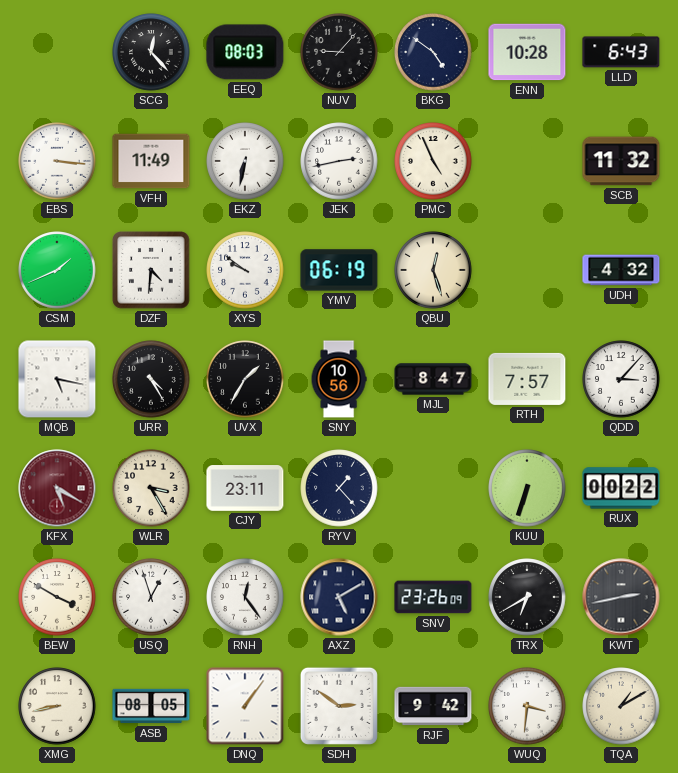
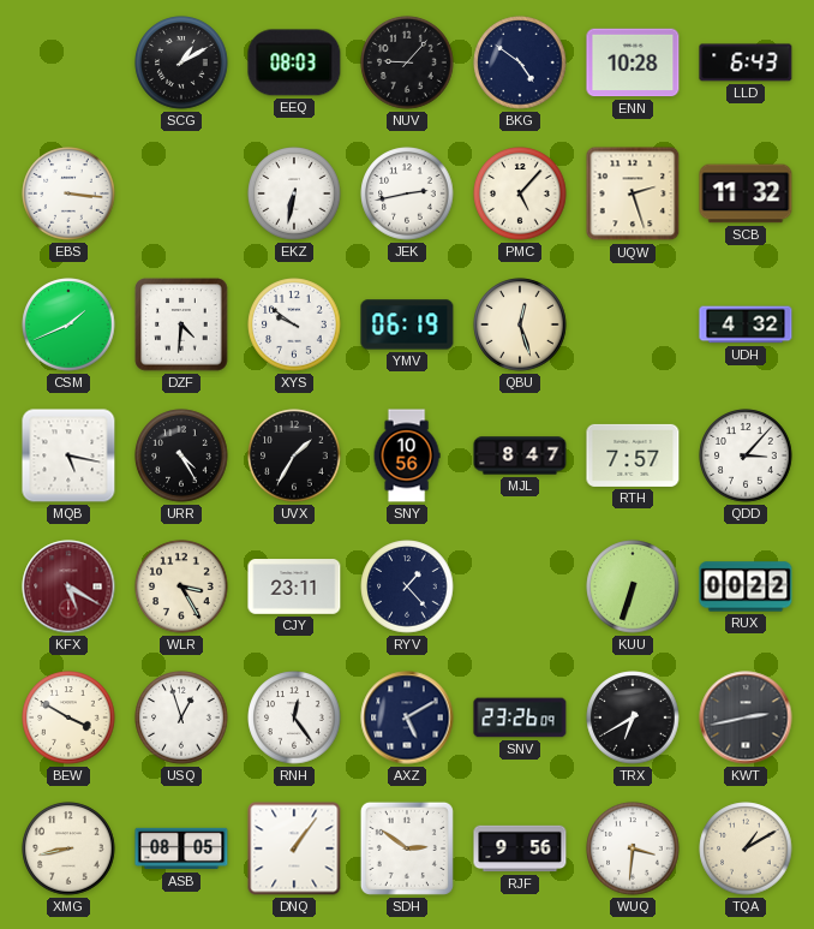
SCG: 12:23 -> 1:10 (181, 62)
VFH: 11:49 -> none (151, 161)
PMC: 4:56 -> 5:07 (520, 193)
UQW: none -> 2:27 (633, 193)
RJF: 9:42 -> 9:56 (520, 848)
